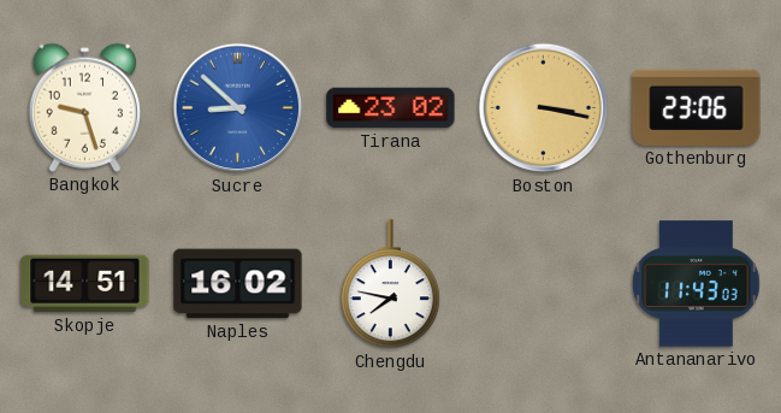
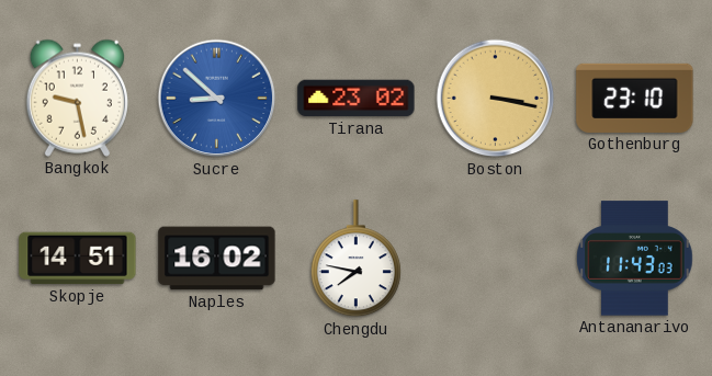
Bangkok: 9:27 -> 9:28 (77, 98)
Gothenburg: 23:06 -> 23:10 (635, 98)
